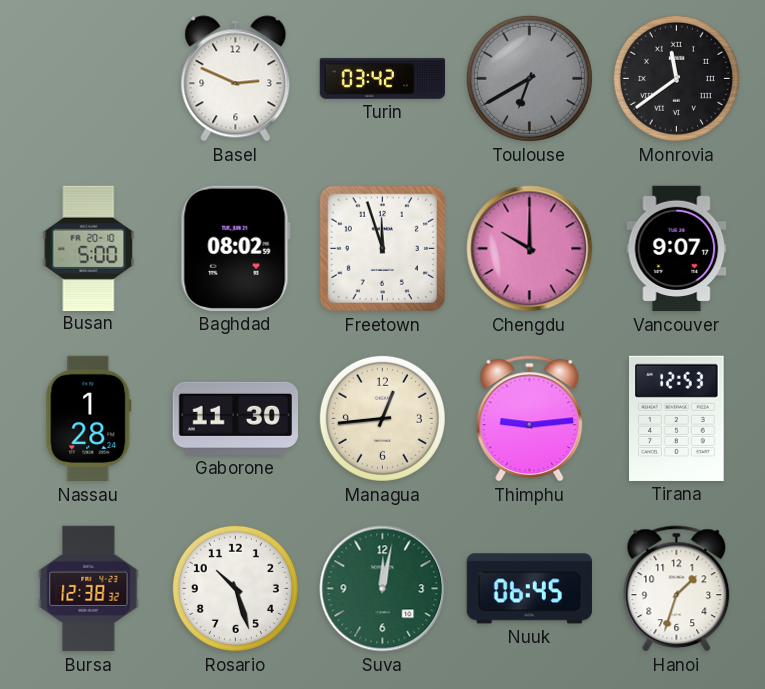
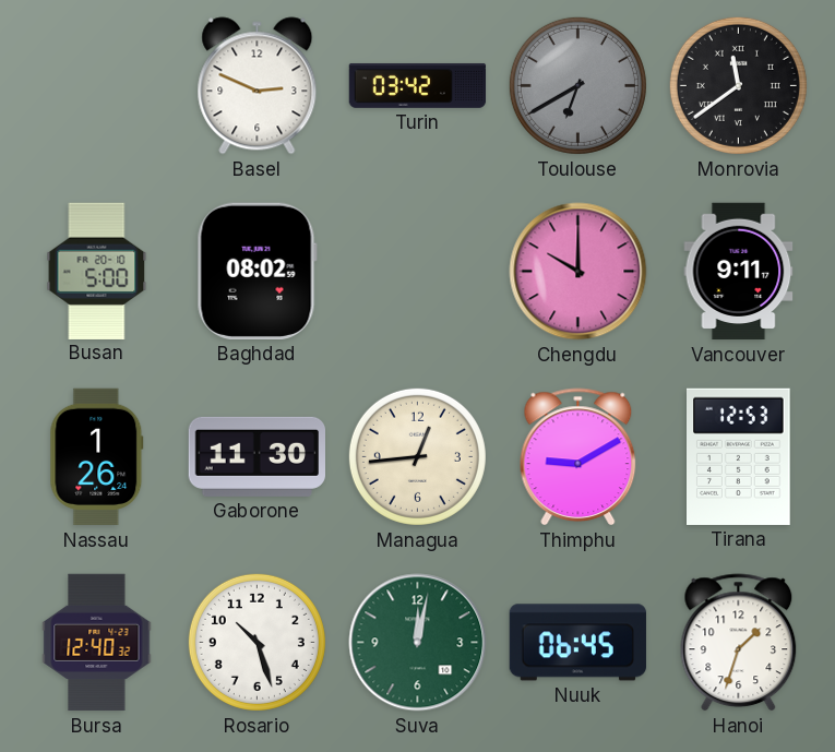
Freetown: 11:57 -> none (382, 248)
Vancouver: 9:07 -> 9:11 (739, 272)
Nassau: 1:28 -> 1:26 (97, 457)
Thimphu: 9:14 -> 9:10 (578, 457)
Bursa: 12:38 -> 12:40 (97, 643)
